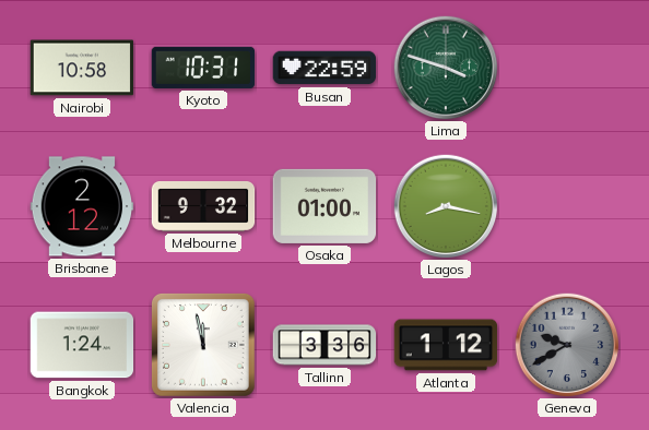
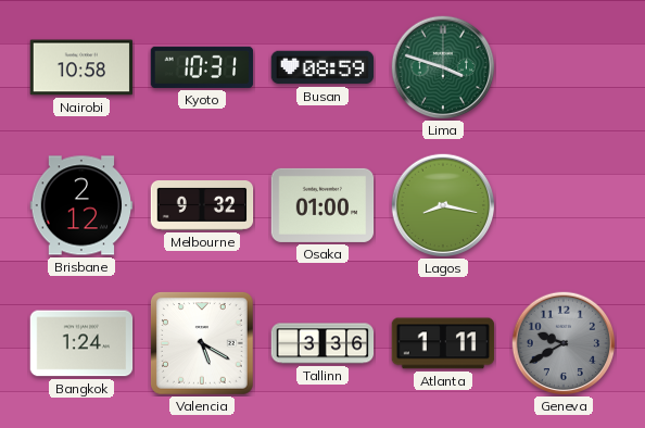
Busan: 22:59 -> 08:59 (322, 67)
Valencia: 11:58 -> 5:20 (203, 344)
Atlanta: 1:12 -> 1:11 (443, 343)
